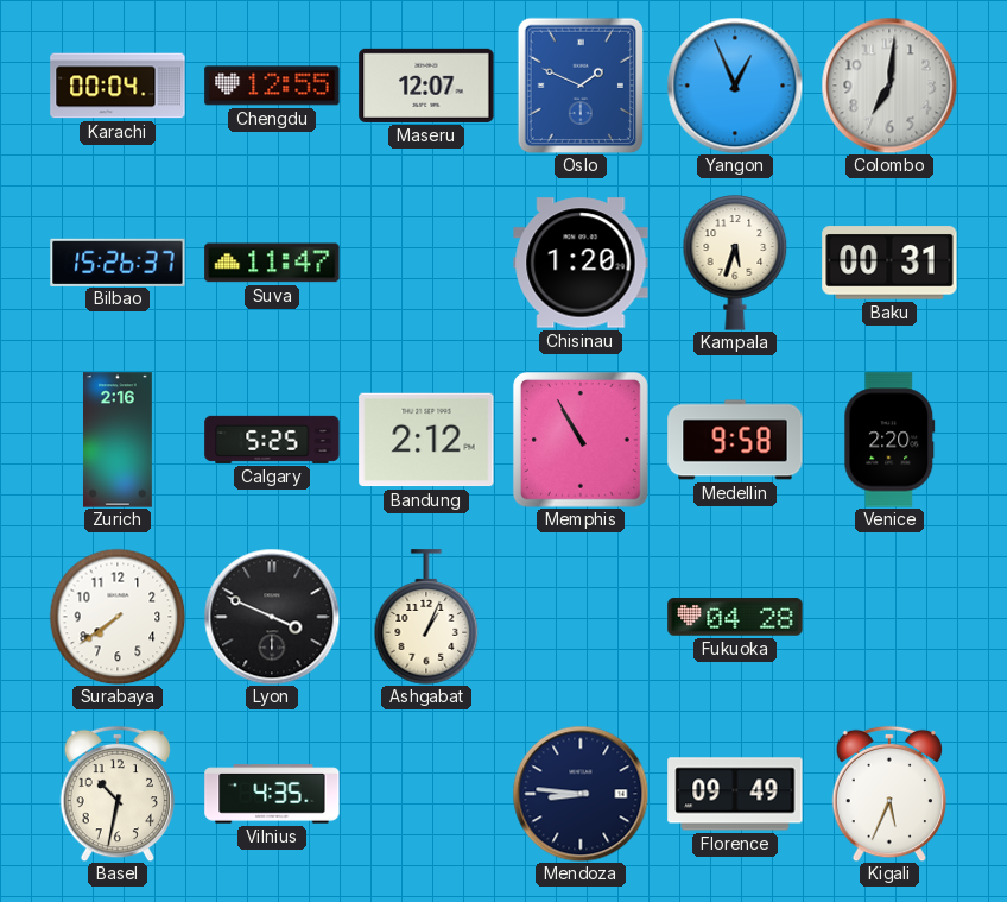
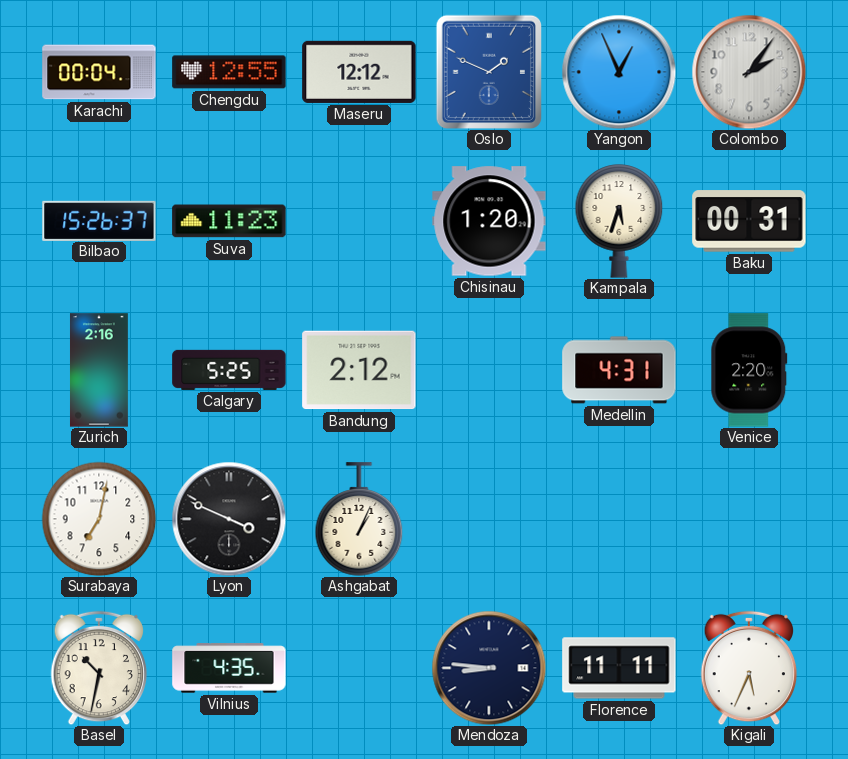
Maseru: 12:07 -> 12:12 (359, 72)
Colombo: 7:01 -> 2:06 (749, 72)
Suva: 11:47 -> 11:23 (229, 221)
Memphis: 10:55 -> none (581, 440)
Medellin: 9:58 -> 4:31 (619, 370)
Surabaya: 7:39 -> 7:02 (99, 519)
Fukuoka: 04:28 -> none (735, 617)
Florence: 09:49 -> 11:11 (619, 668)
